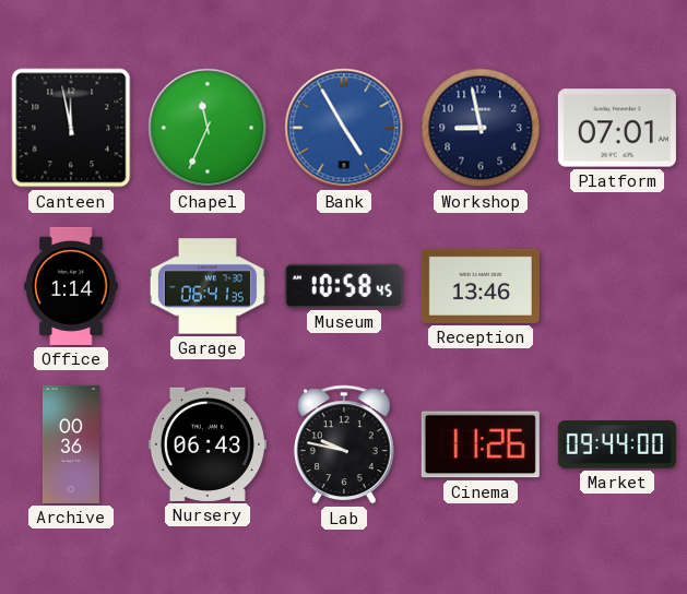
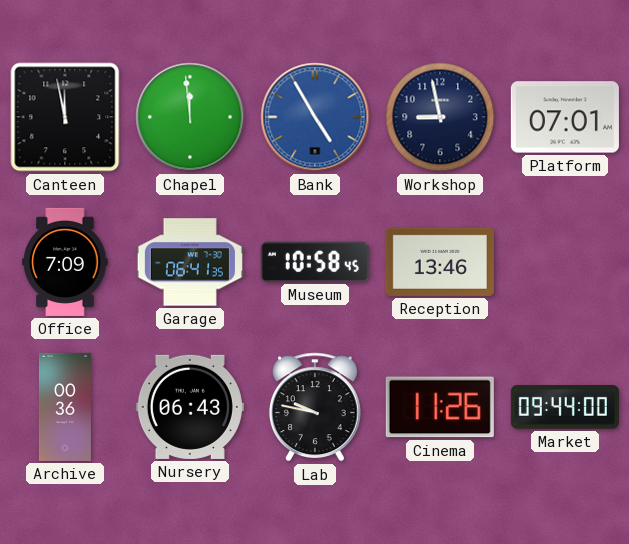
Chapel: 11:34 -> 11:59 (190, 117)
Office: 1:14 -> 7:09 (65, 262)
